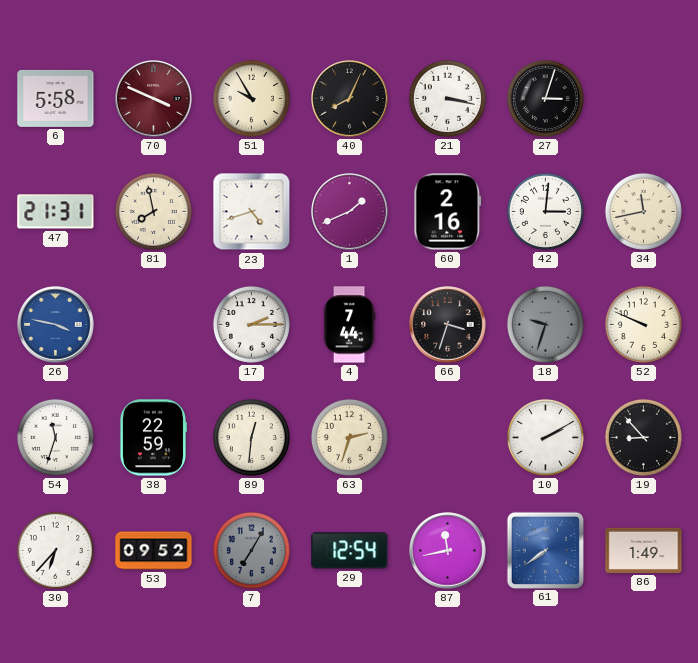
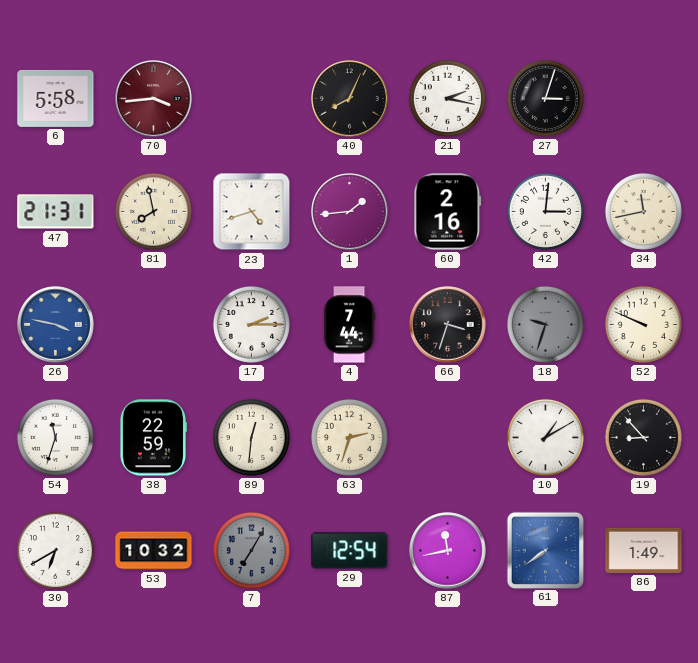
70: 3:49 -> 3:44 (154, 99)
51: 9:55 -> none (251, 98)
21: 3:17 -> 2:17 (447, 98)
1: 1:41 -> 1:44 (350, 212)
10: 2:10 -> 1:10 (545, 437)
30: 6:37 -> 6:40 (55, 550)
53: 09:52 -> 10:32 (154, 551)
